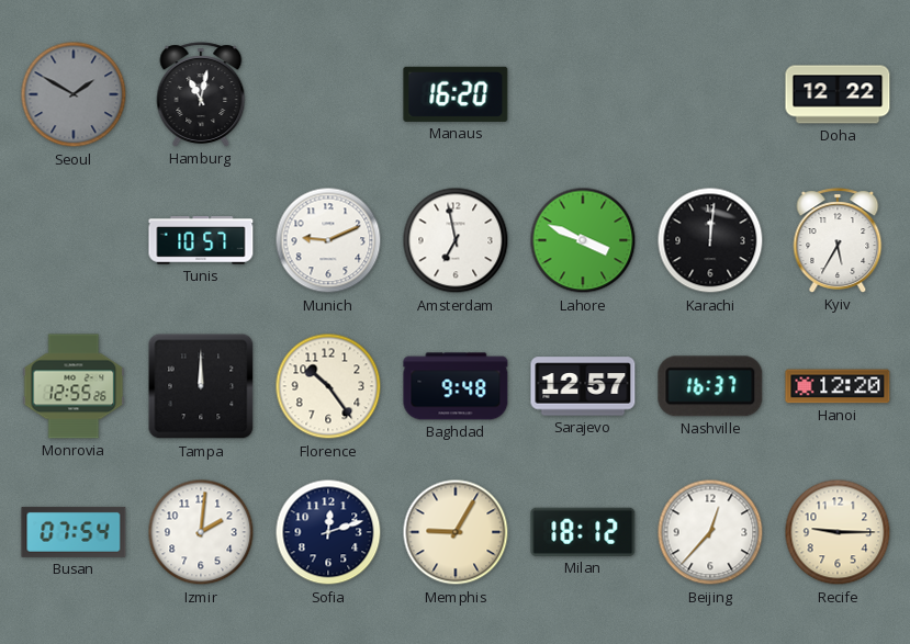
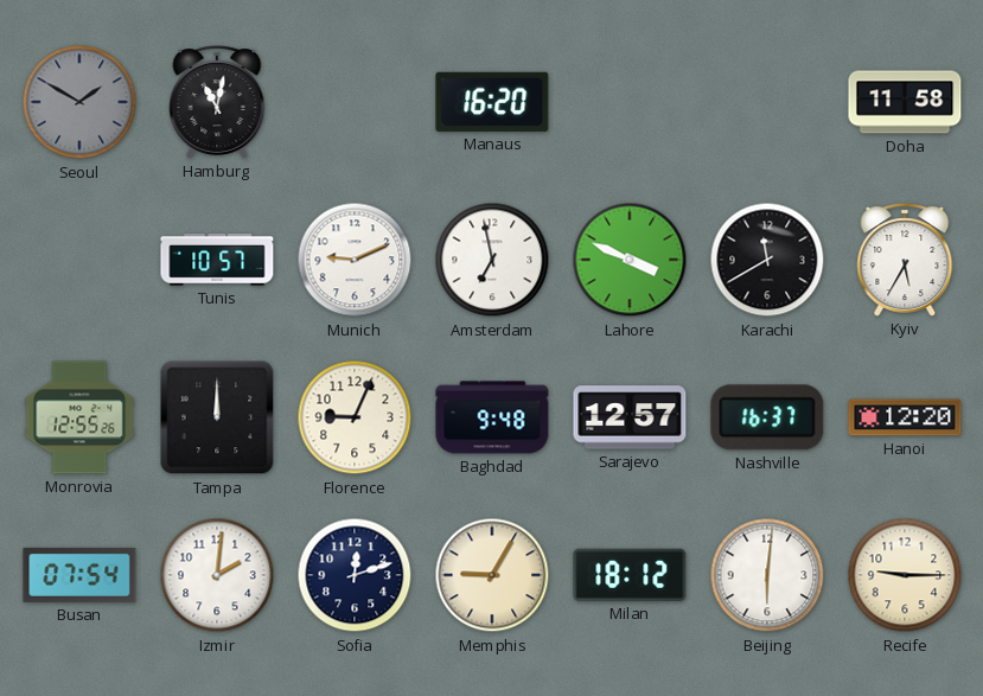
Doha: 12:22 -> 11:58 (905, 102)
Karachi: 12:01 -> 11:40 (767, 260)
Florence: 10:24 -> 9:04 (355, 417)
Beijing: 12:37 -> 6:01 (767, 575)
